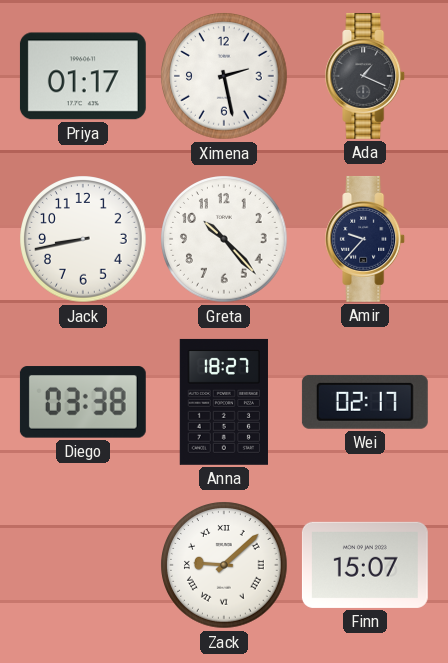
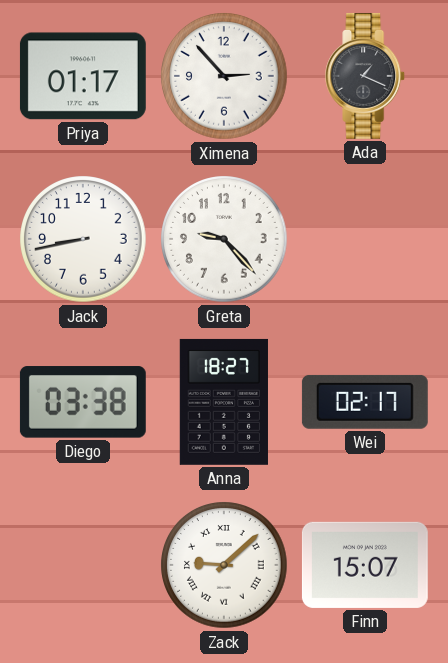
Ximena: 2:28 -> 2:53 (224, 76)
Greta: 10:23 -> 9:23 (224, 239)
Amir: 9:37 -> none (366, 239)
